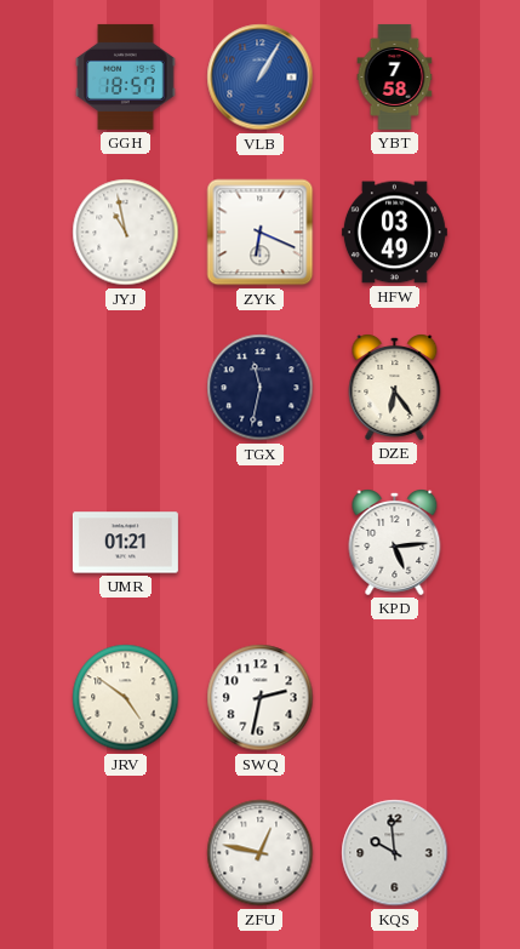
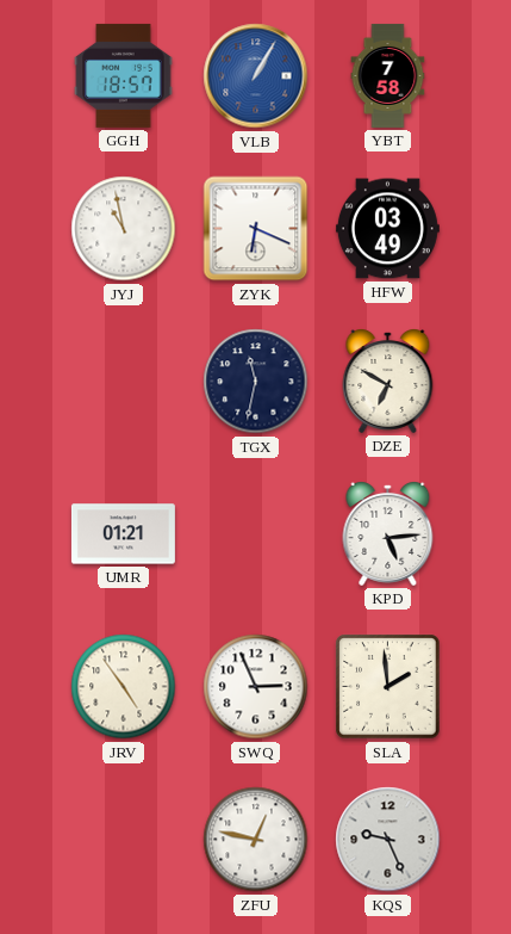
DZE: 6:24 -> 6:50 (388, 382)
JRV: 4:51 -> 4:54 (124, 687)
SWQ: 2:32 -> 2:56 (256, 687)
SLA: none -> 1:59 (388, 687)
KQS: 9:59 -> 9:26 (388, 840)
